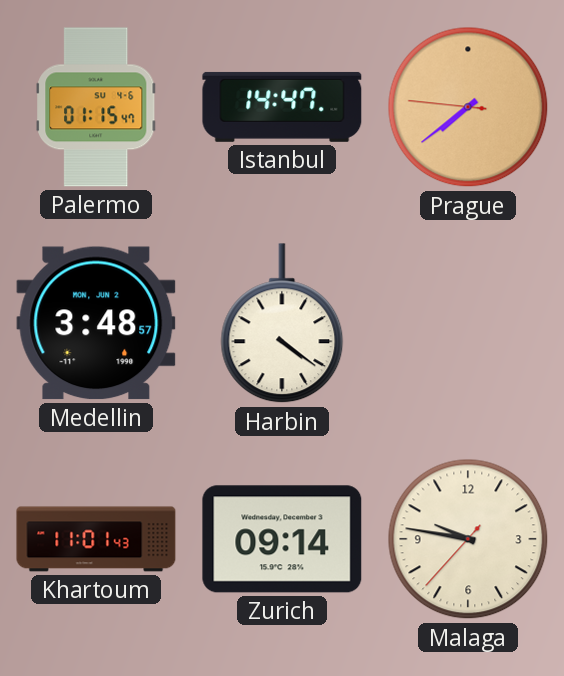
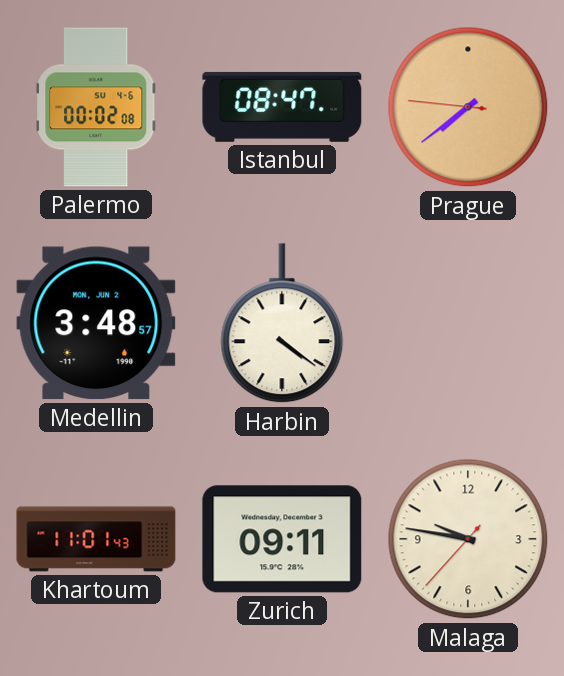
Palermo: 01:15 -> 00:02 (96, 107)
Istanbul: 14:47 -> 08:47 (282, 107)
Zurich: 09:14 -> 09:11 (282, 539)
